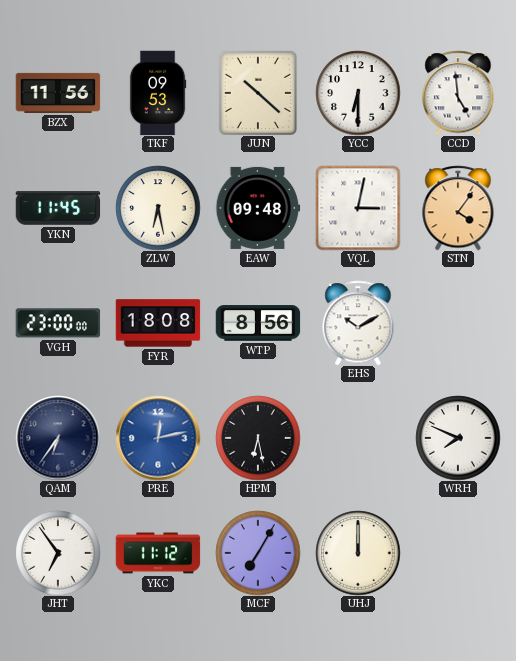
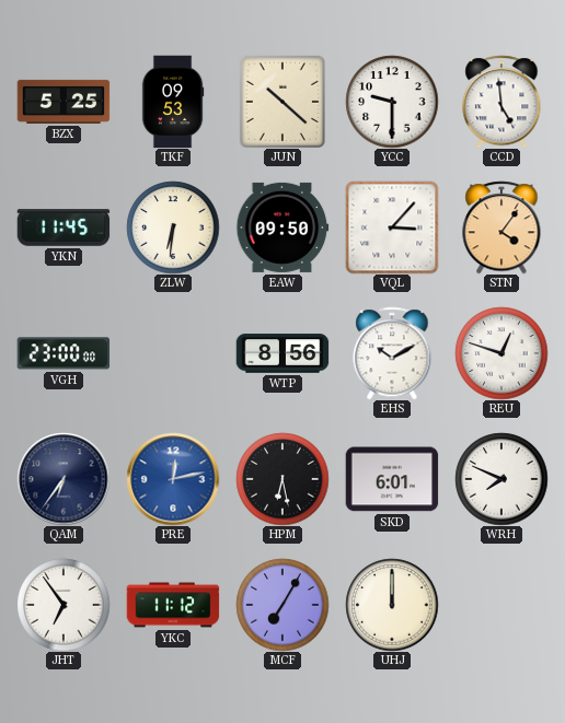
BZX: 11:56 -> 5:25 (64, 102)
YCC: 6:30 -> 9:30 (392, 102)
ZLW: 6:28 -> 6:31 (173, 228)
EAW: 09:48 -> 09:50 (282, 228)
VQL: 3:02 -> 3:07 (392, 228)
FYR: 18:08 -> none (158, 323)
REU: none -> 12:48 (501, 353)
SKD: none -> 6:01 (392, 479)
